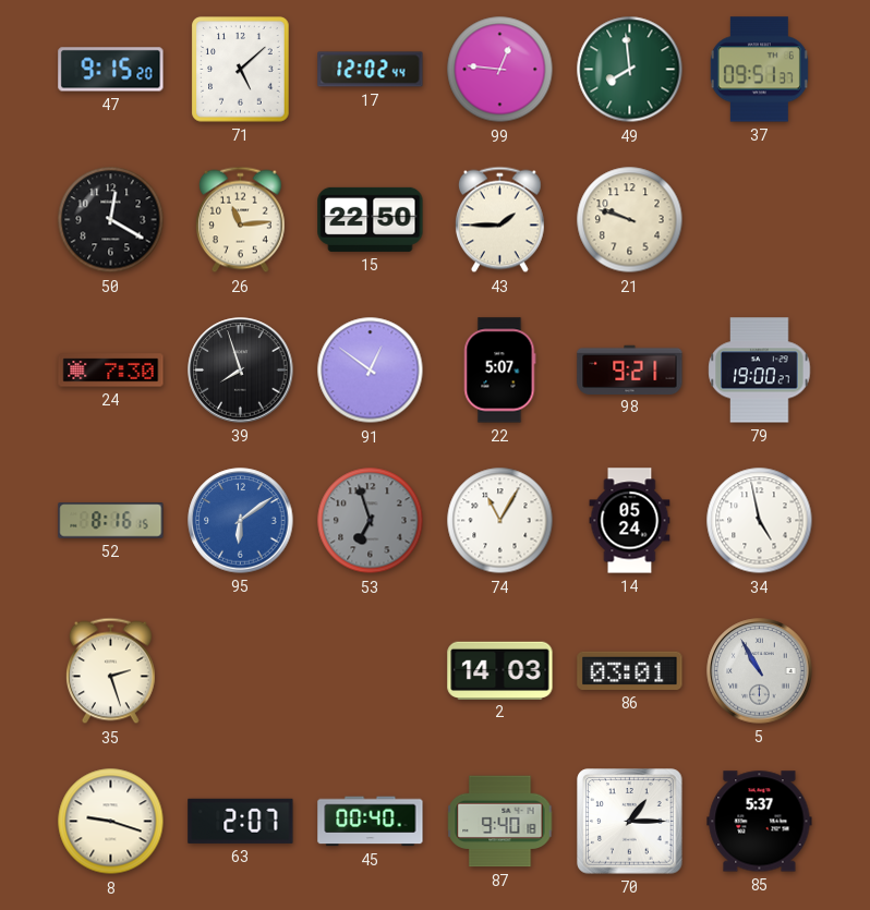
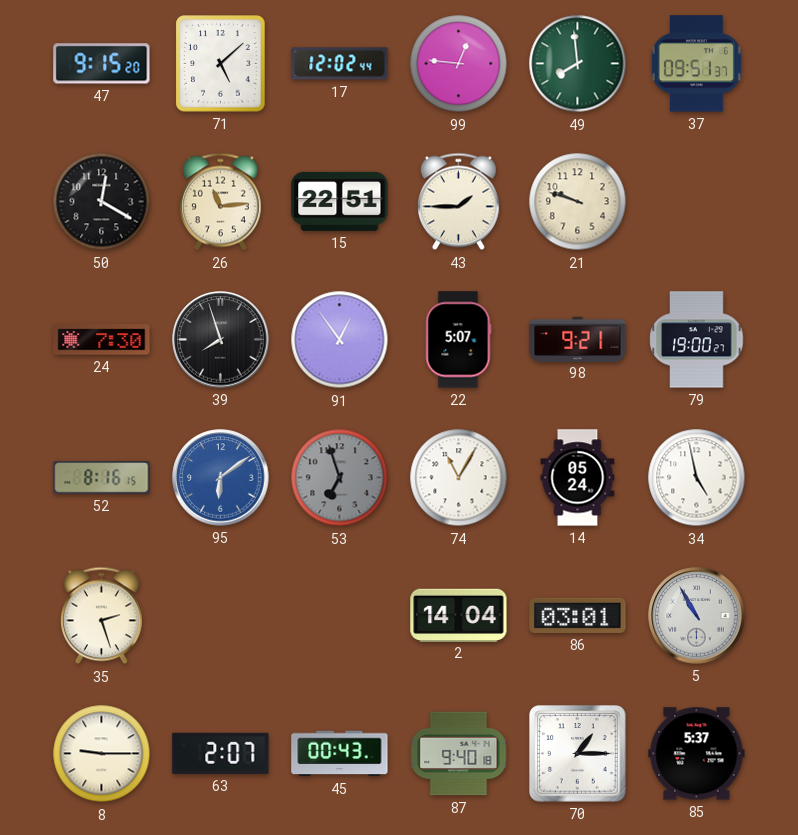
15: 22:50 -> 22:51 (340, 201)
91: 12:51 -> 12:54 (340, 340)
2: 14:03 -> 14:04 (459, 615)
8: 9:18 -> 9:15 (102, 754)
45: 00:40 -> 00:43 (340, 754)
